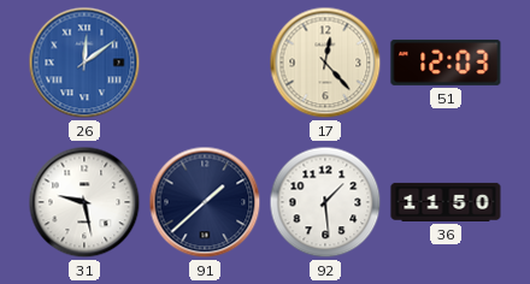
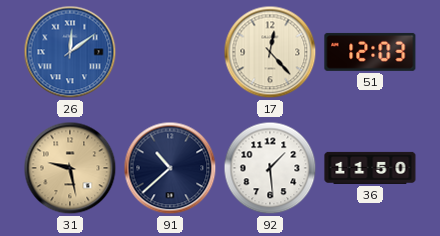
31 dial: white -> champagne (70, 168)
91: 1:38 -> 10:38 (170, 168)
